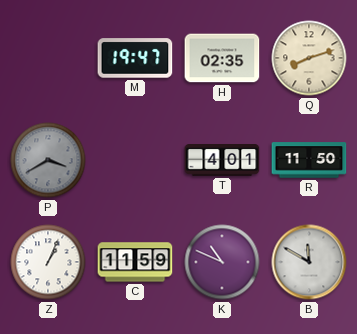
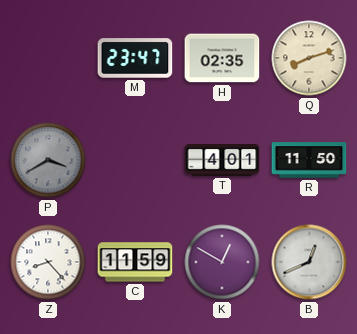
M: 19:47 -> 23:47 (135, 58)
Z: 1:04 -> 8:23 (48, 262)
K: 10:49 -> 12:50 (222, 262)
B: 11:50 -> 12:41 (309, 262)
